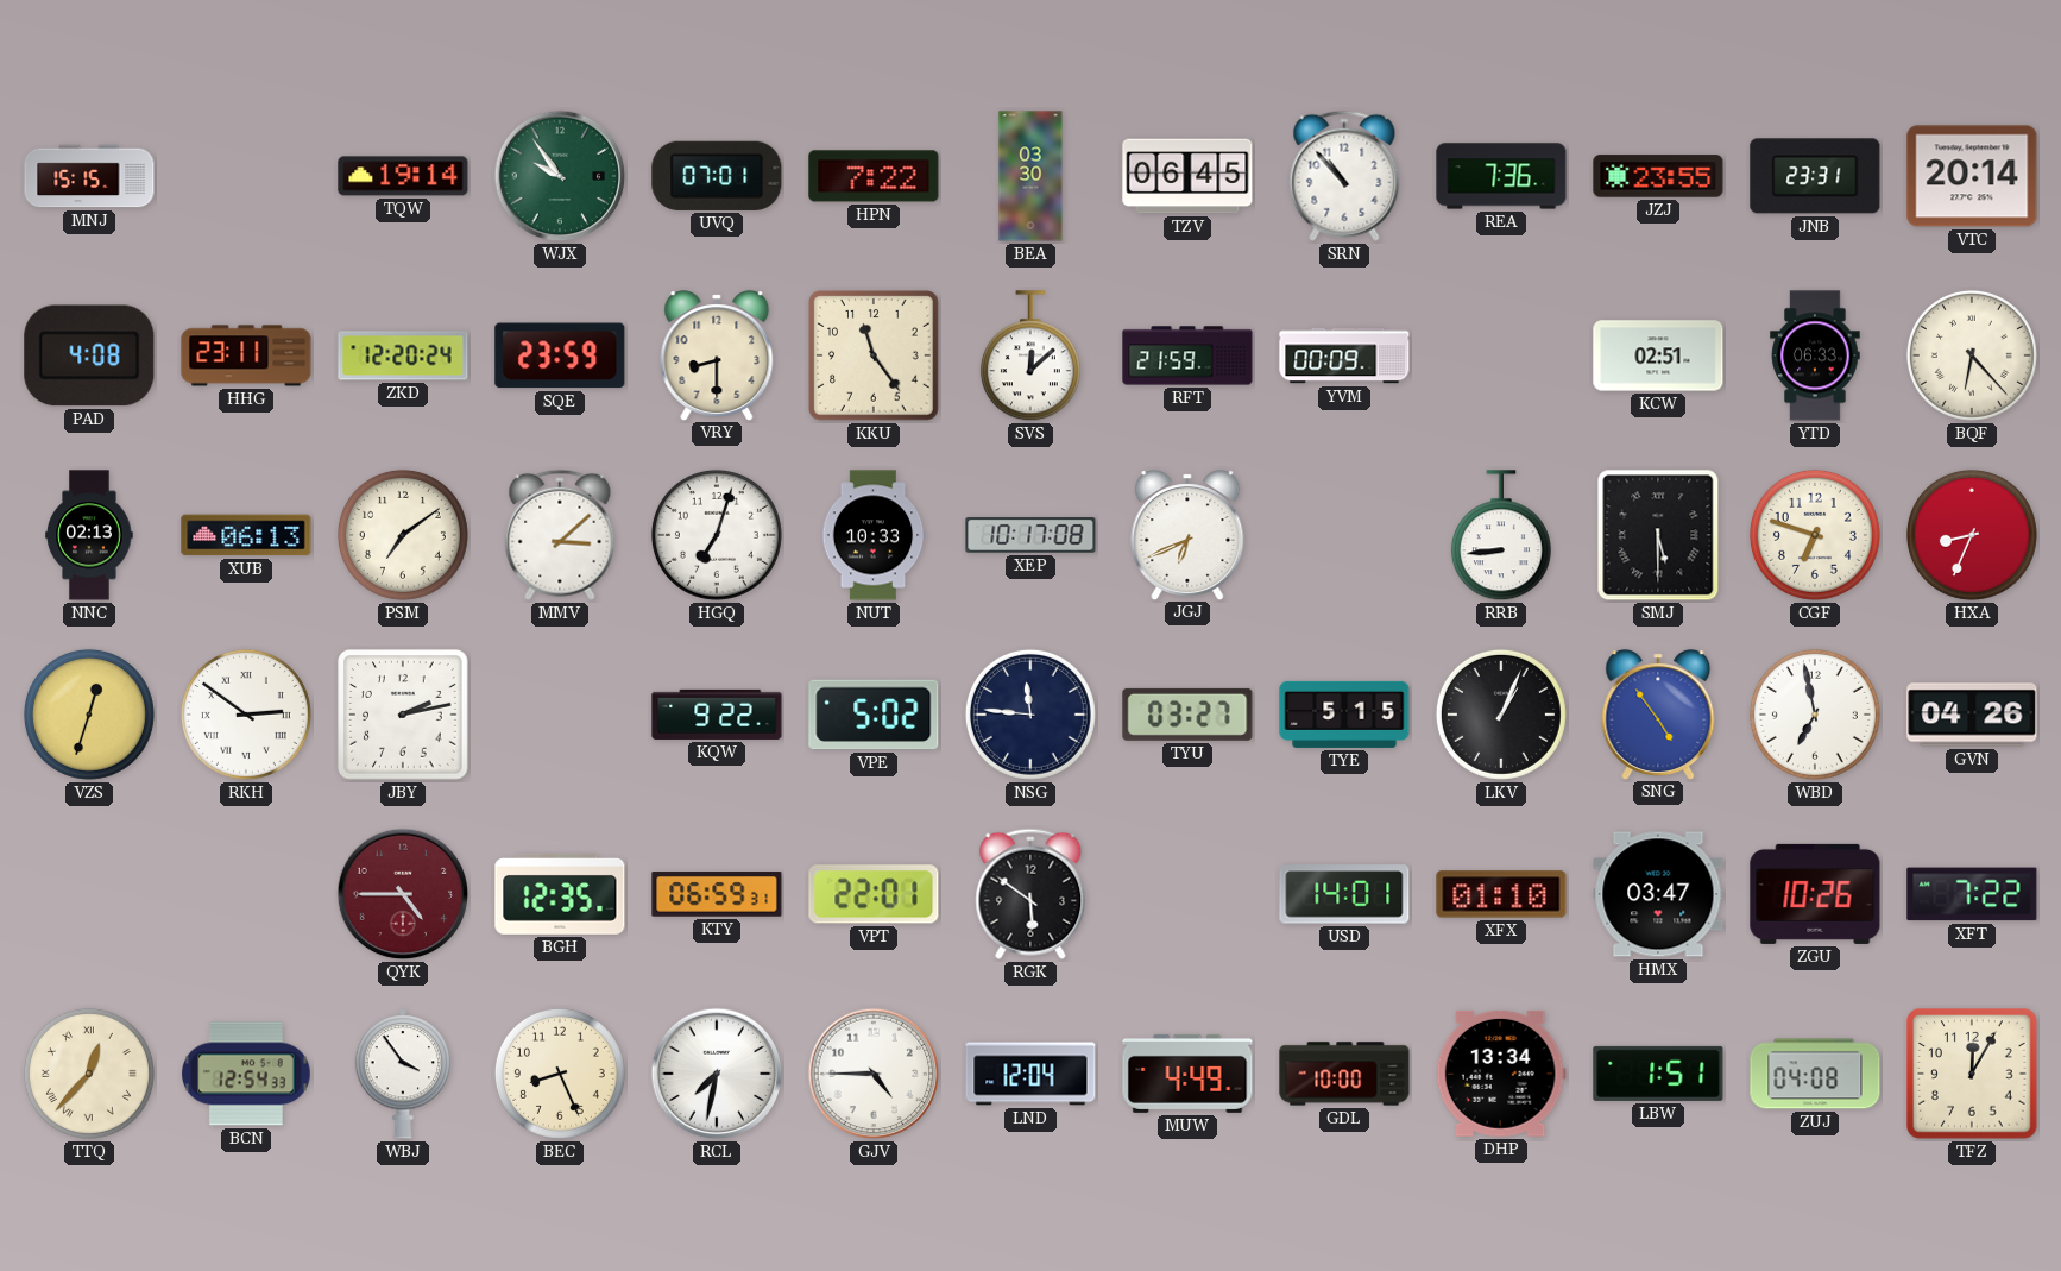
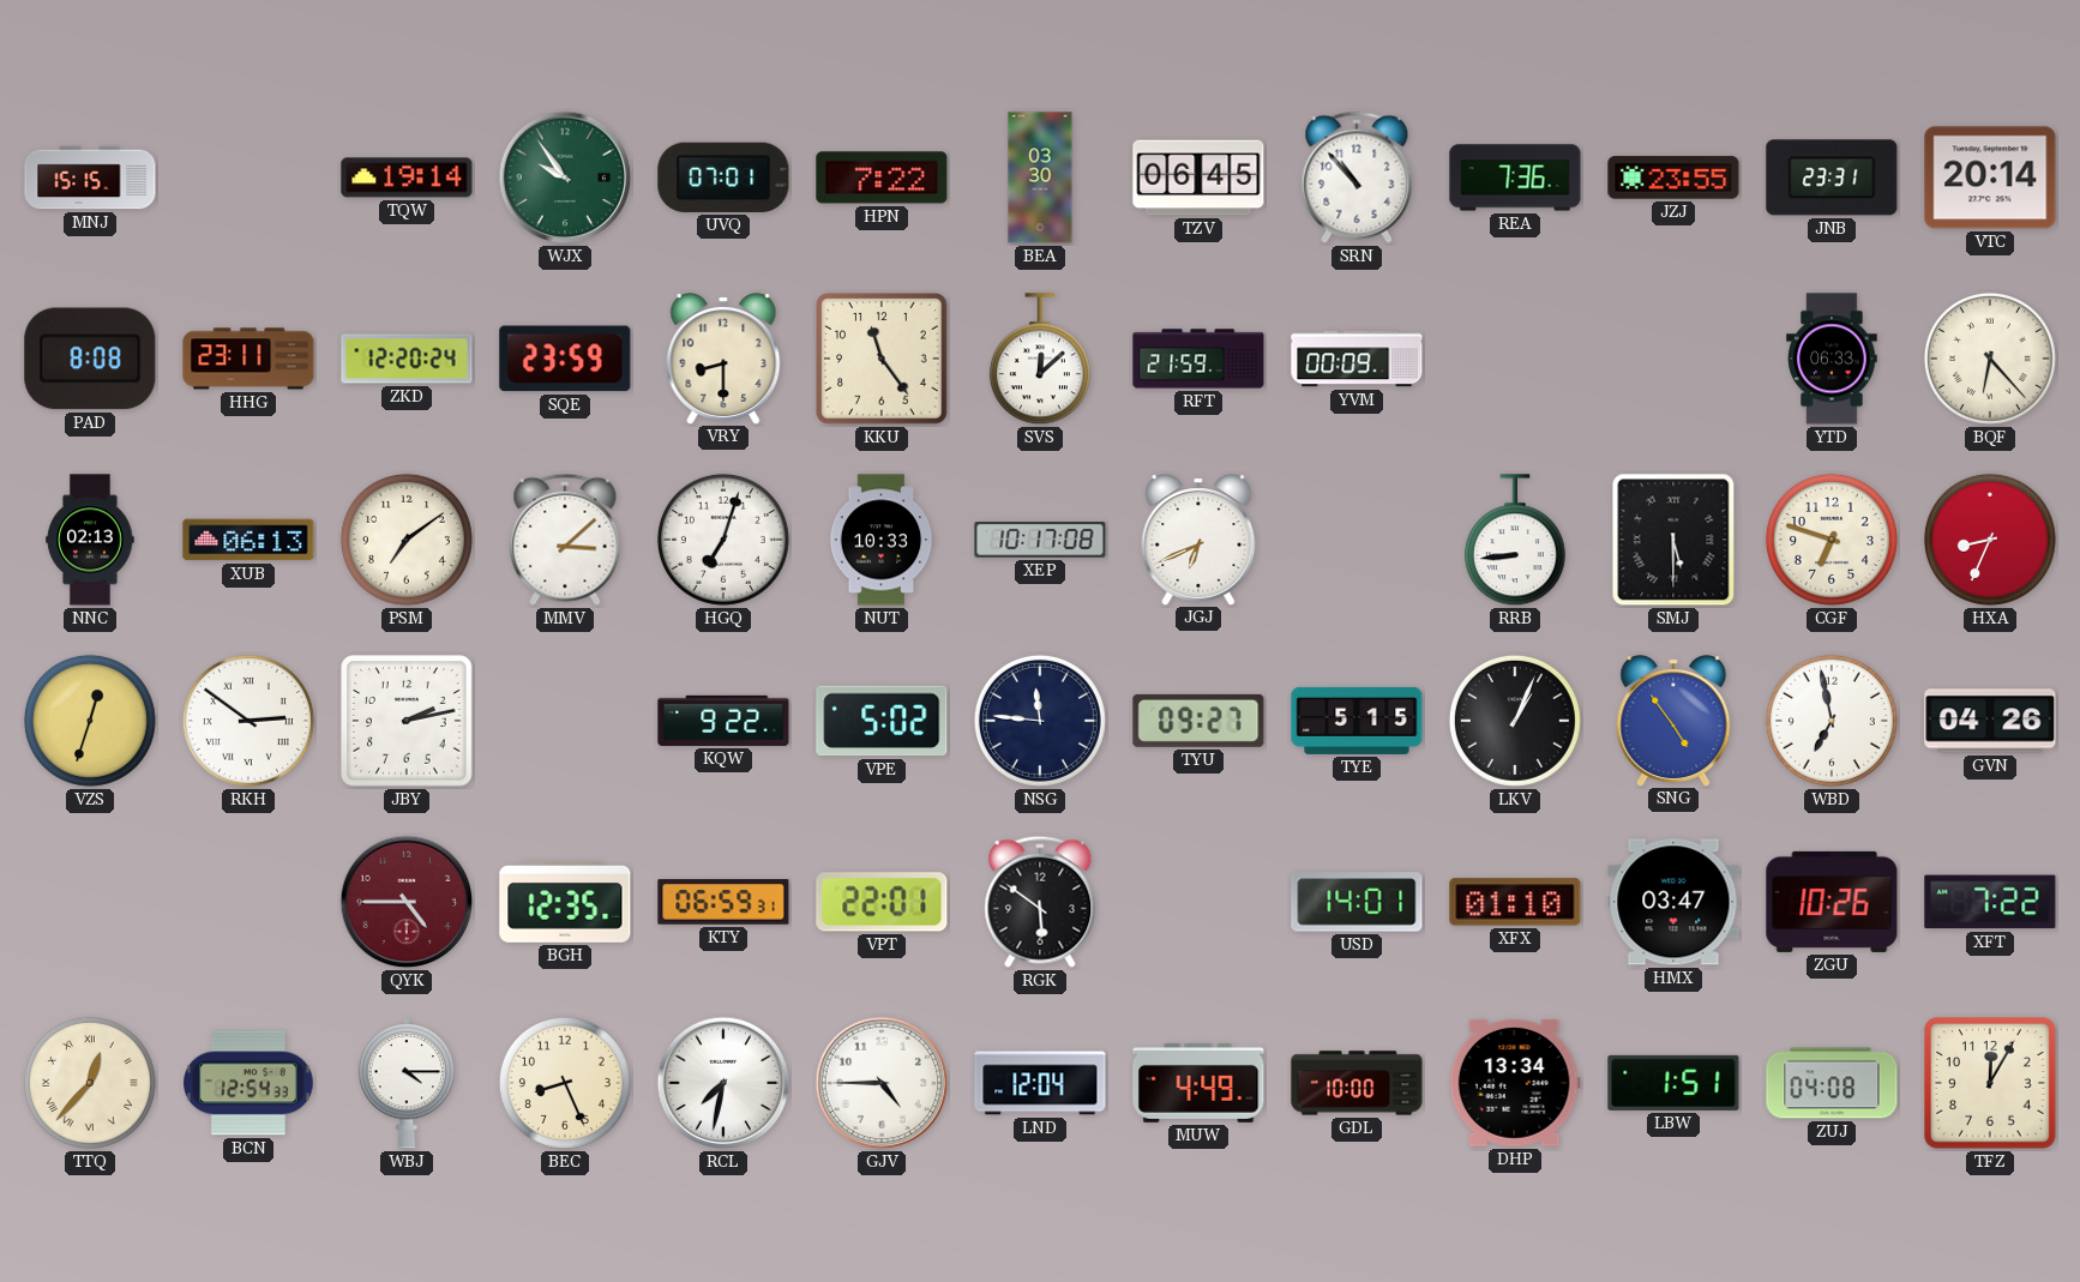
PAD: 4:08 -> 8:08 (90, 359)
KCW: 02:51 -> none (1658, 355)
TYU: 03:27 -> 09:27 (1198, 721)
WBJ: 3:54 -> 4:15 (407, 1083)
